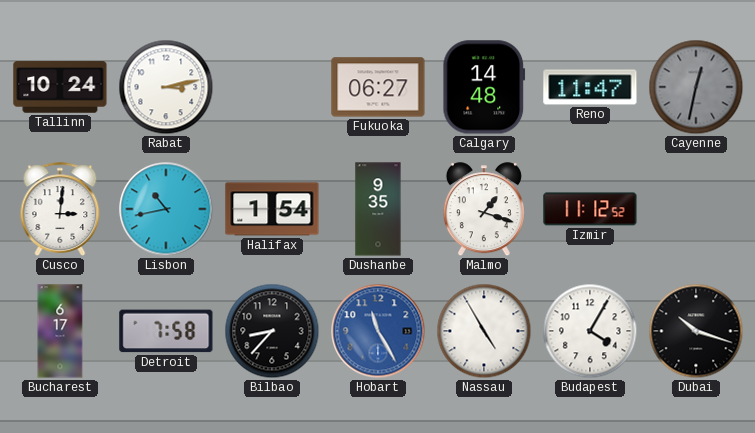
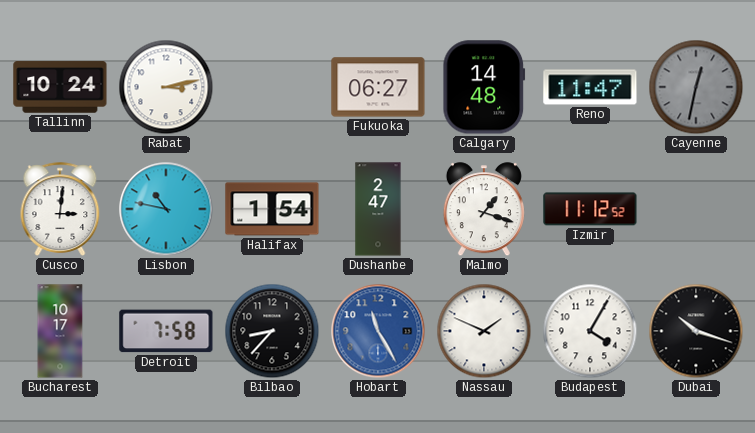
Lisbon: 10:43 -> 10:47 (166, 209)
Dushanbe: 9:35 -> 2:47 (378, 209)
Bucharest: 6:17 -> 10:17 (60, 331)
Nassau: 4:55 -> 1:49 (484, 331)
